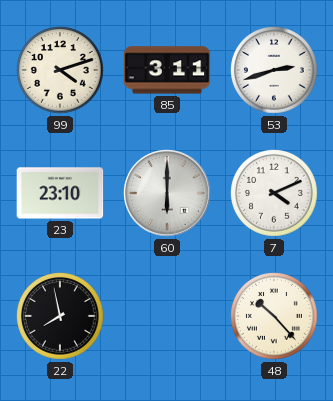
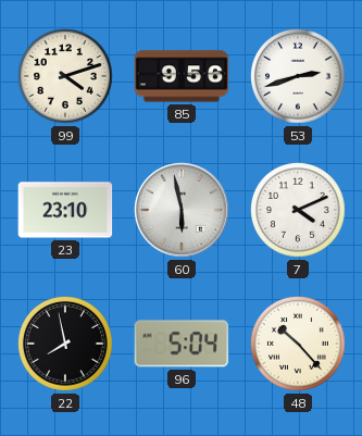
85: 3:11 -> 9:56 (182, 76)
60: 6:00 -> 5:58 (182, 210)
96: none -> 5:04 (182, 344)
